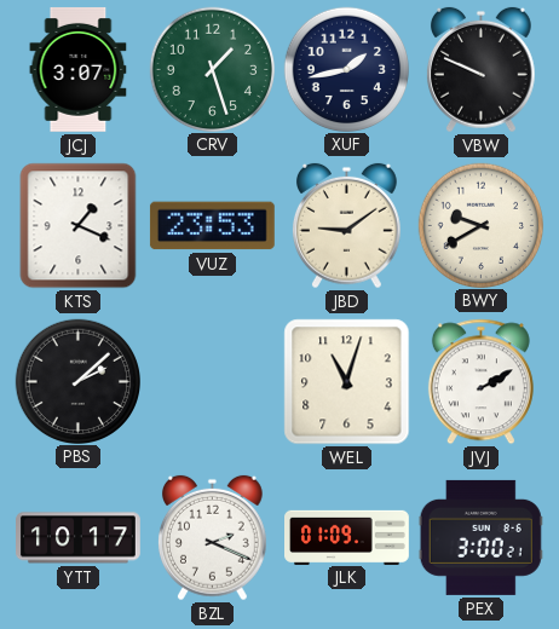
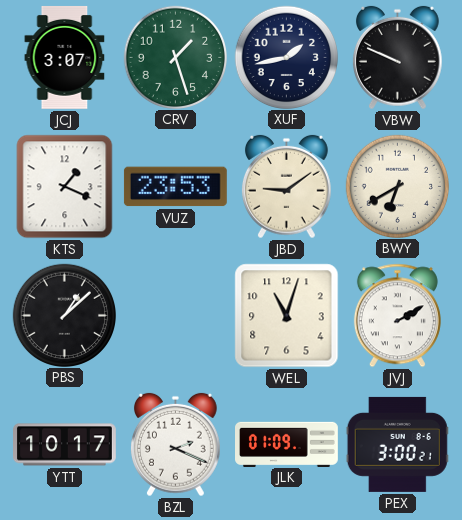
BWY: 9:40 -> 6:40 (397, 186)
PBS: 2:08 -> 1:08 (64, 315)
